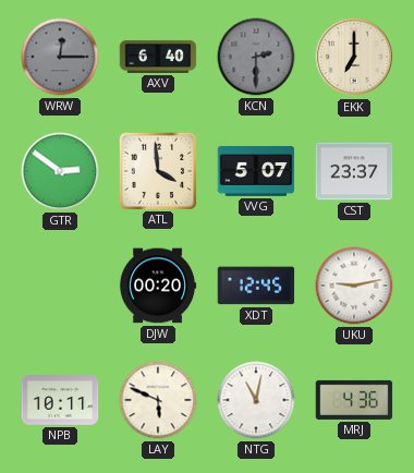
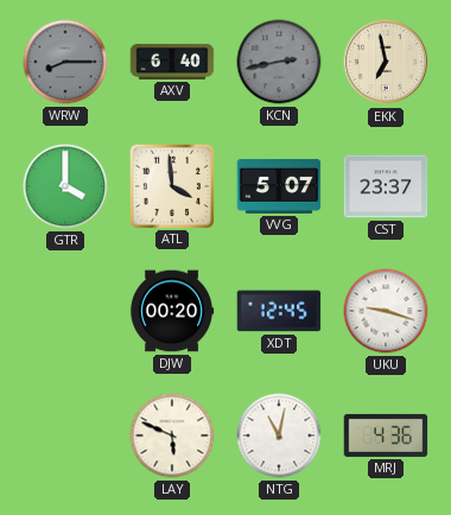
WRW: 12:15 -> 8:15 (65, 62)
KCN: 2:30 -> 2:43 (279, 62)
EKK: 7:00 -> 6:58 (386, 62)
GTR: 2:51 -> 4:00 (65, 186)
UKU: 9:13 -> 9:18 (386, 311)
NPB: 10:11 -> none (60, 400)
